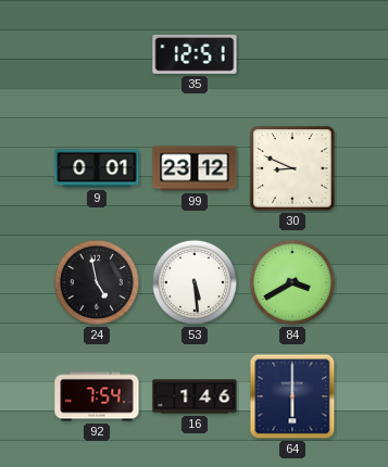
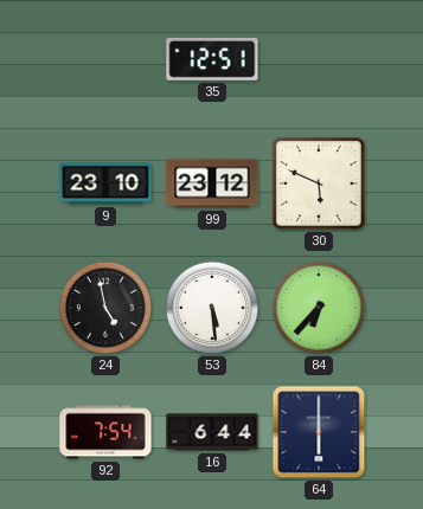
9: 0:01 -> 23:10 (105, 183)
30: 8:49 -> 5:49 (319, 183)
84: 3:40 -> 6:37 (319, 308)
16: 1:46 -> 6:44 (212, 432)
